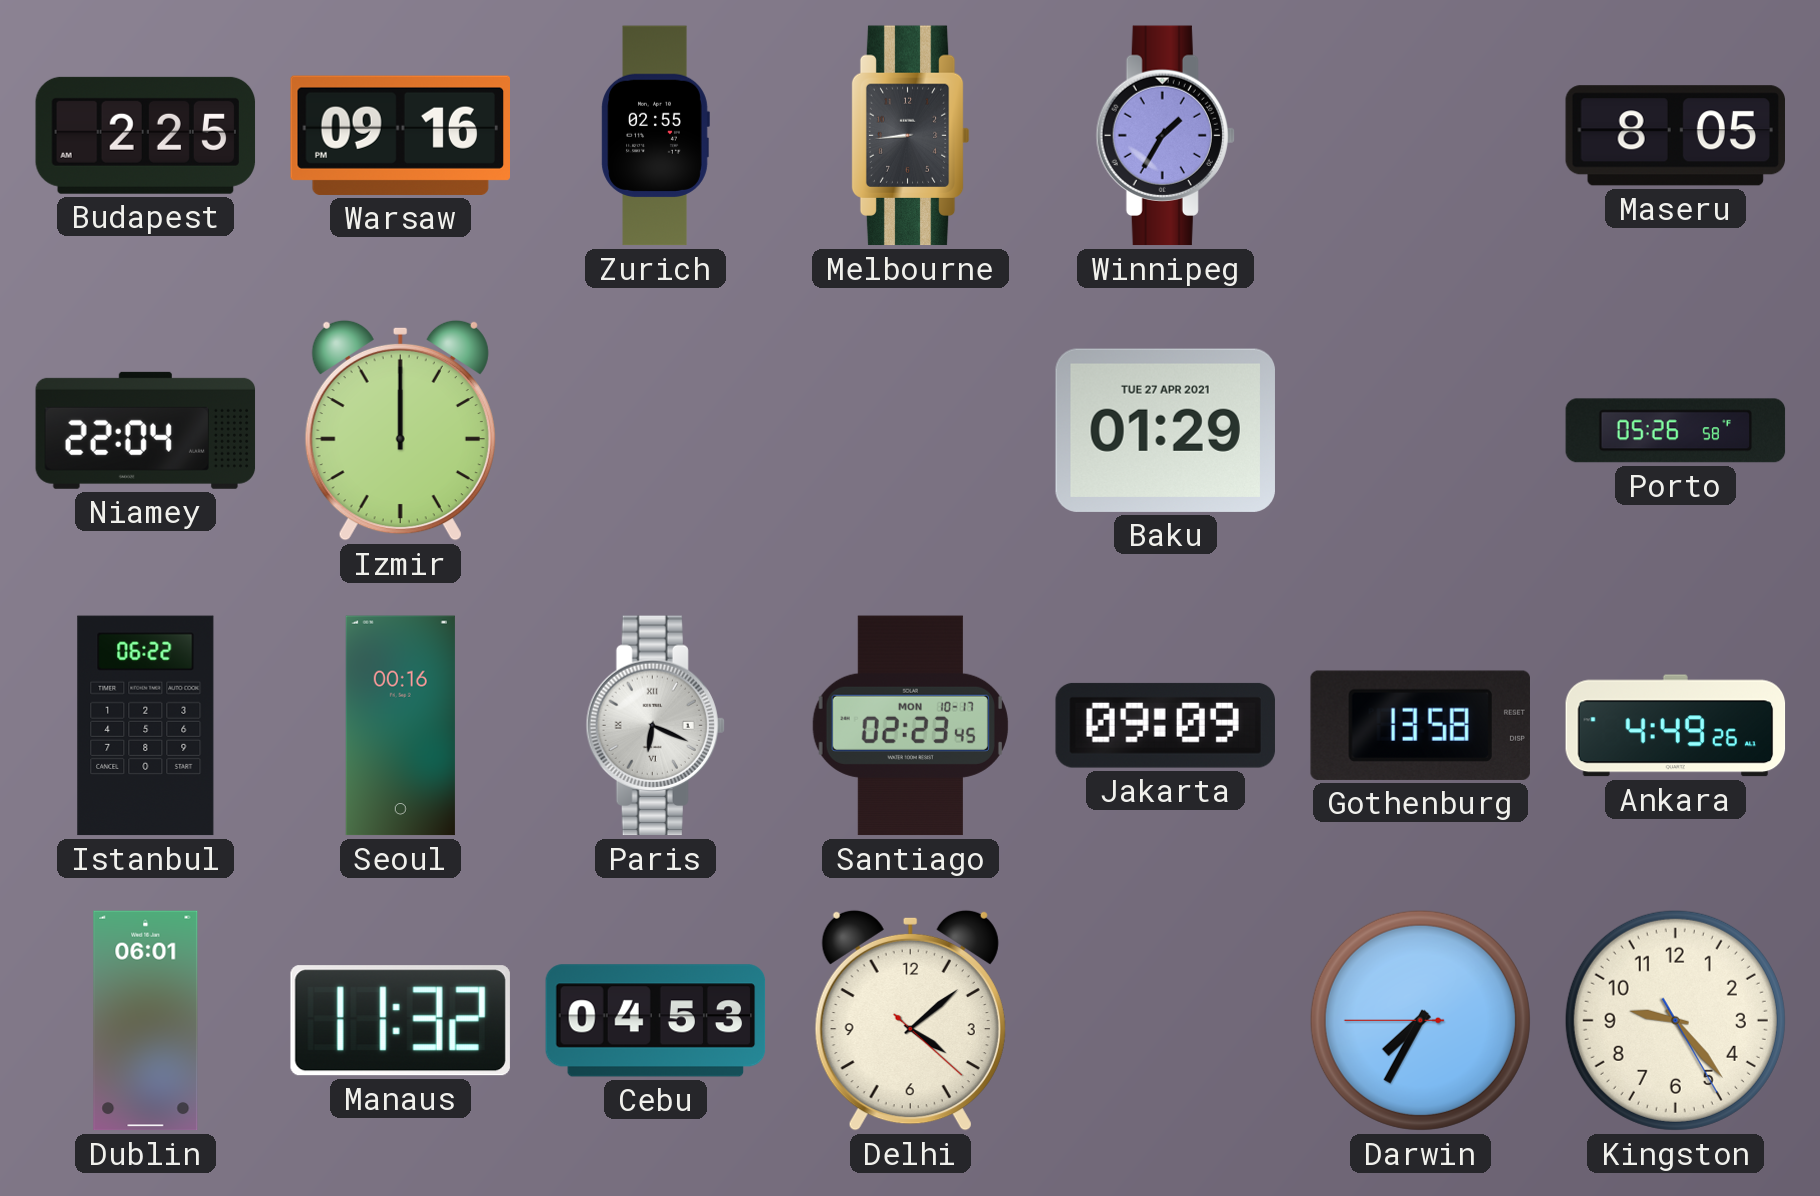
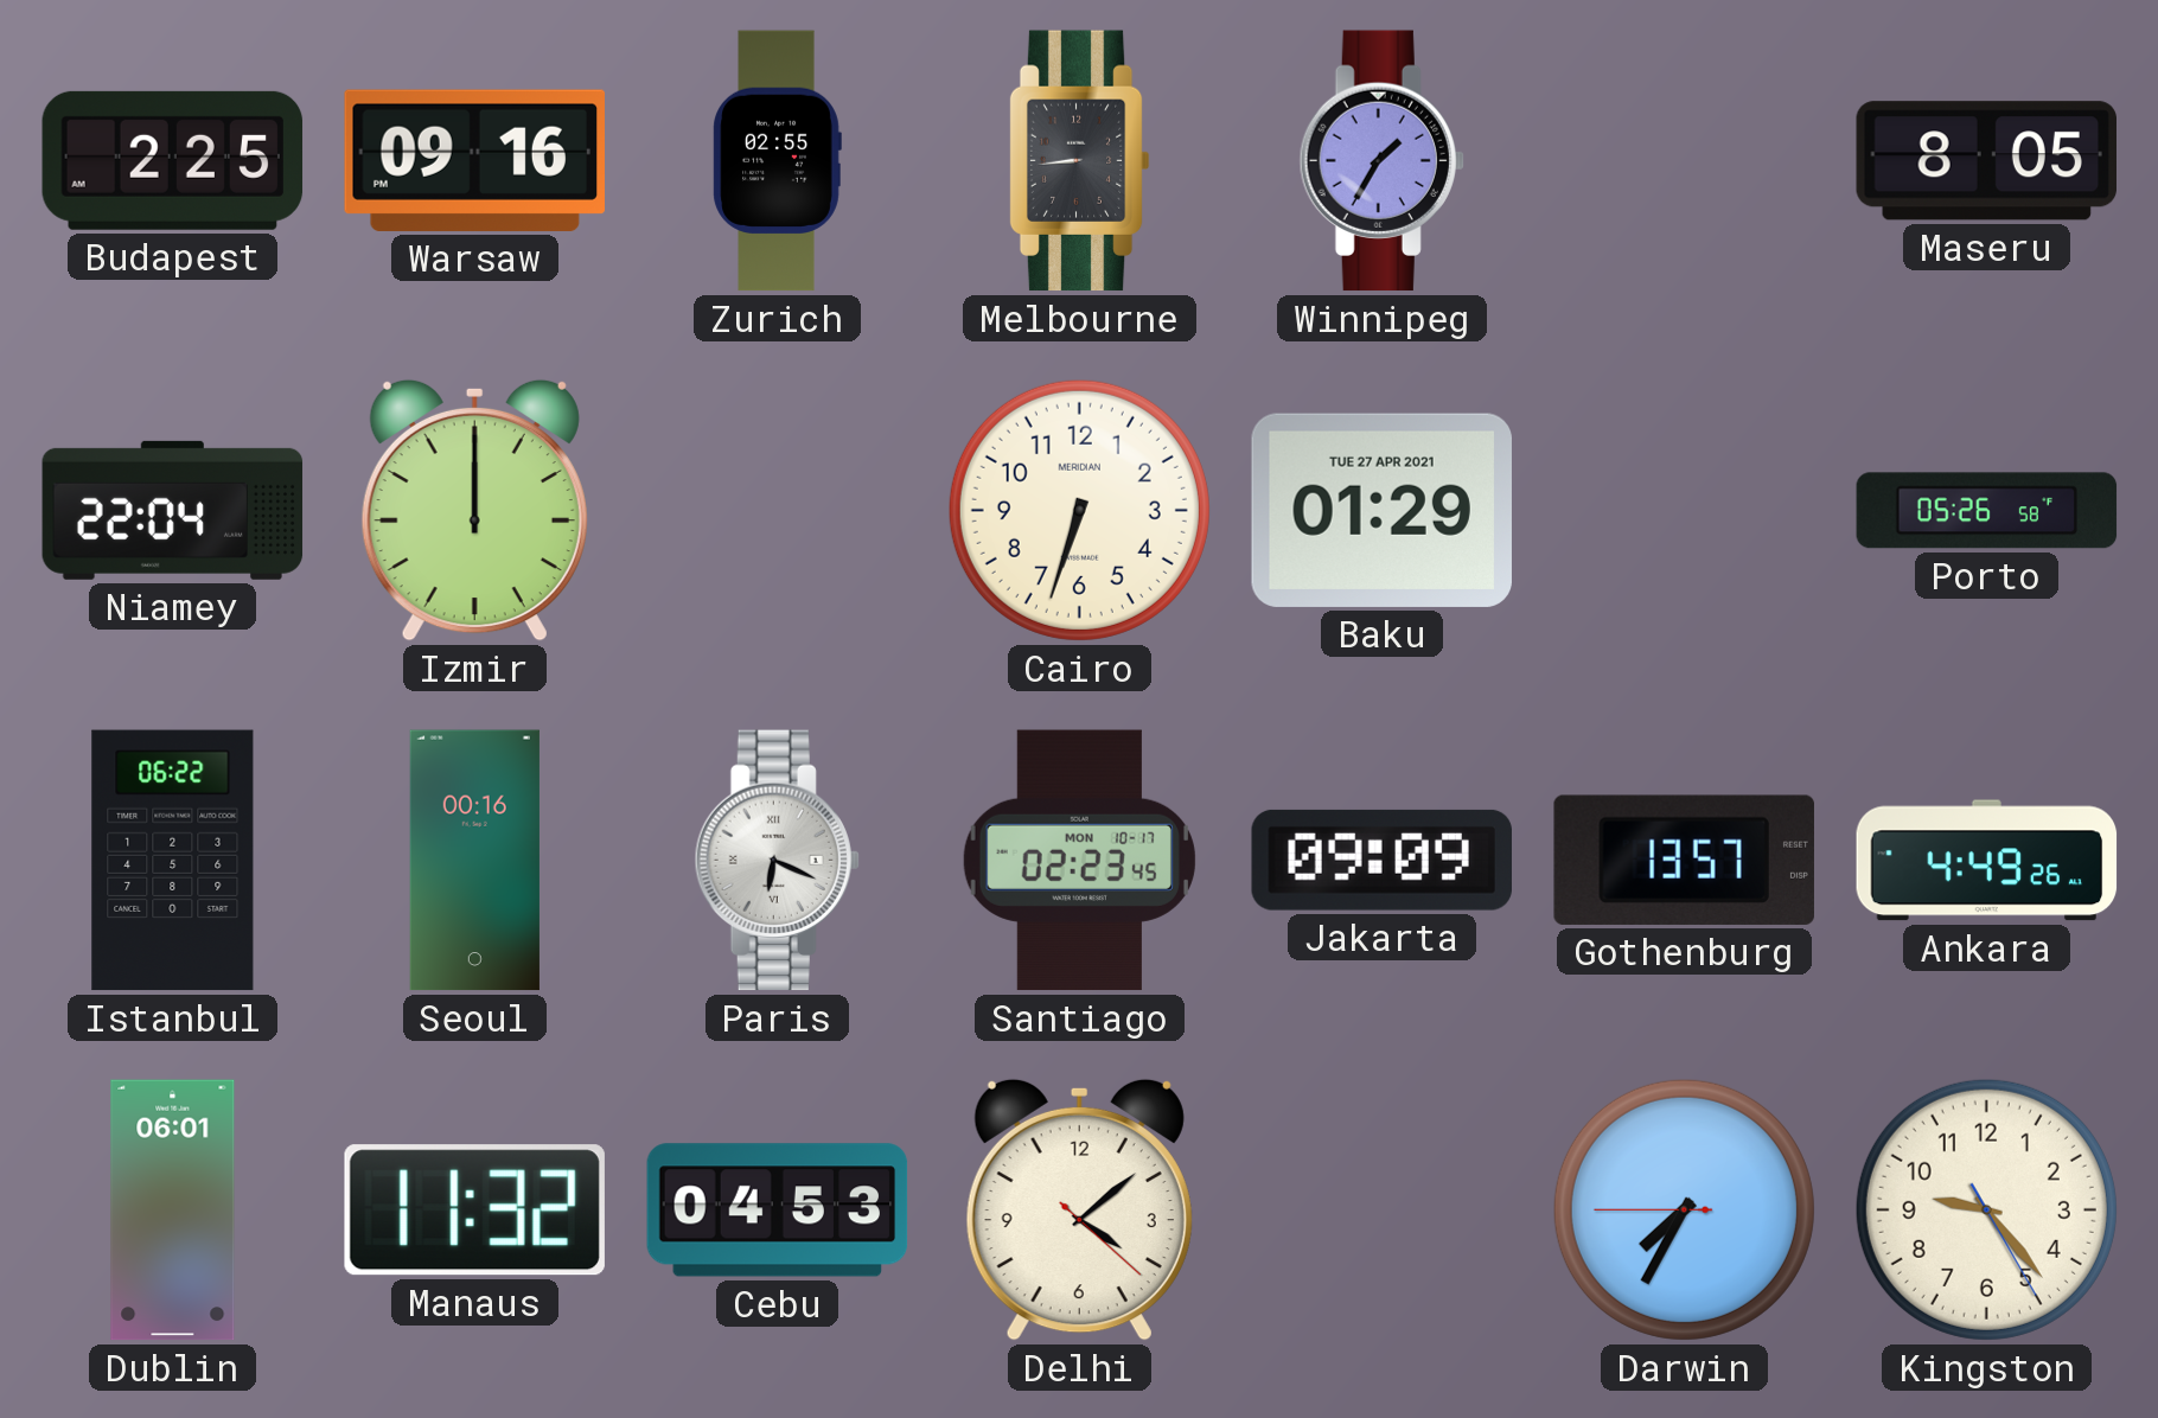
Cairo: none -> 6:33 (1079, 510)
Gothenburg: 13:58 -> 13:57 (1684, 860)
